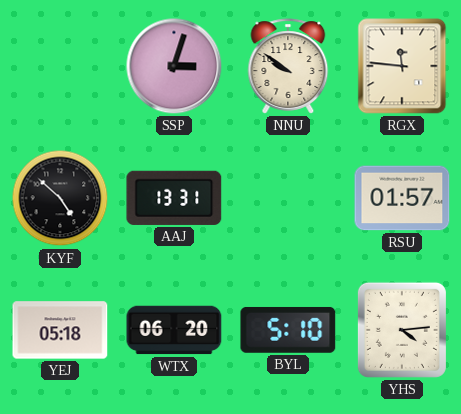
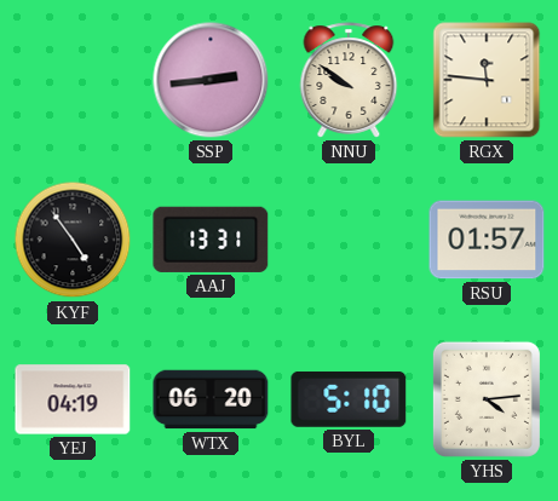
SSP: 3:03 -> 2:44 (211, 80)
KYF: 4:52 -> 4:54 (73, 240)
YEJ: 05:18 -> 04:19 (73, 399)
